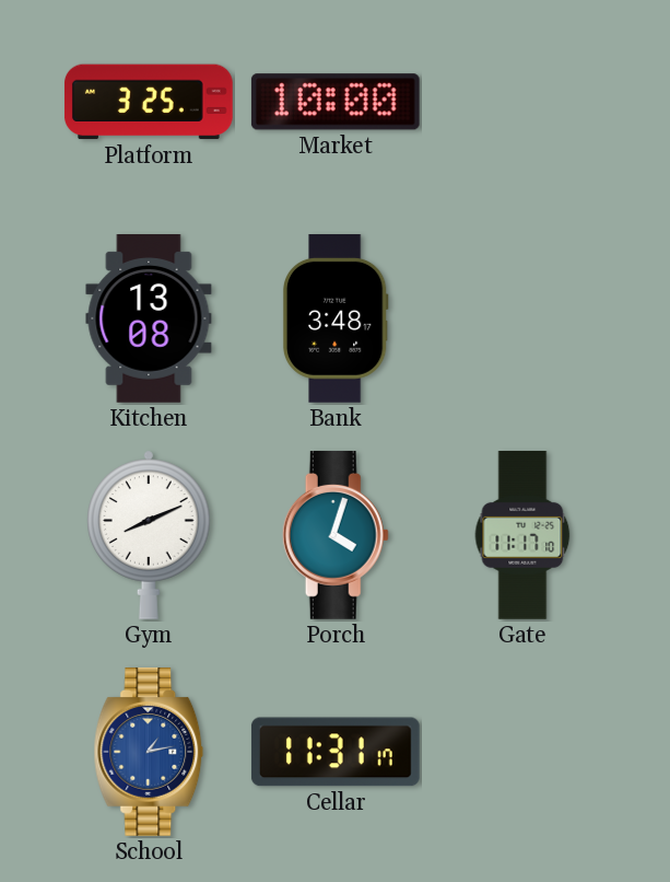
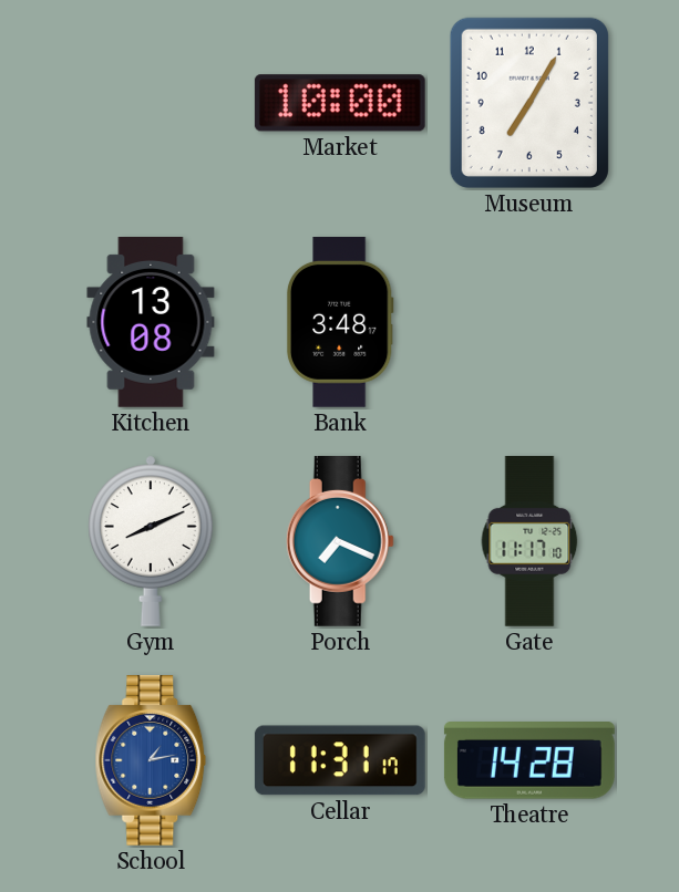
Platform: 3:25 -> none (149, 102)
Museum: none -> 7:05 (529, 103)
Porch: 4:03 -> 7:19 (340, 541)
Theatre: none -> 14:28 (529, 761)
